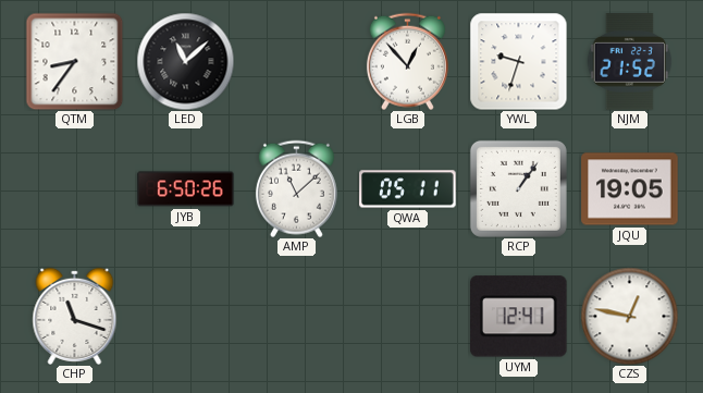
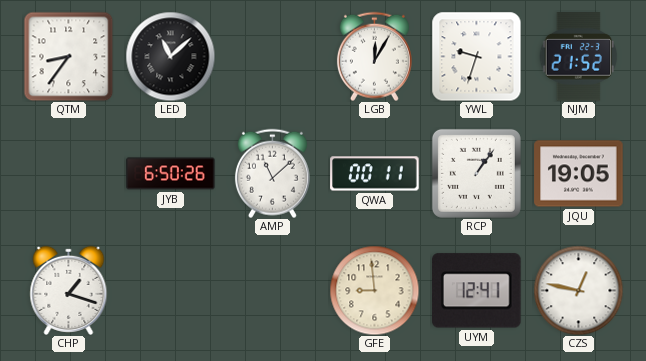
LGB: 12:53 -> 12:05 (374, 56)
QWA: 05:11 -> 00:11 (375, 174)
CHP: 11:18 -> 1:18 (69, 290)
GFE: none -> 8:59 (374, 290)
